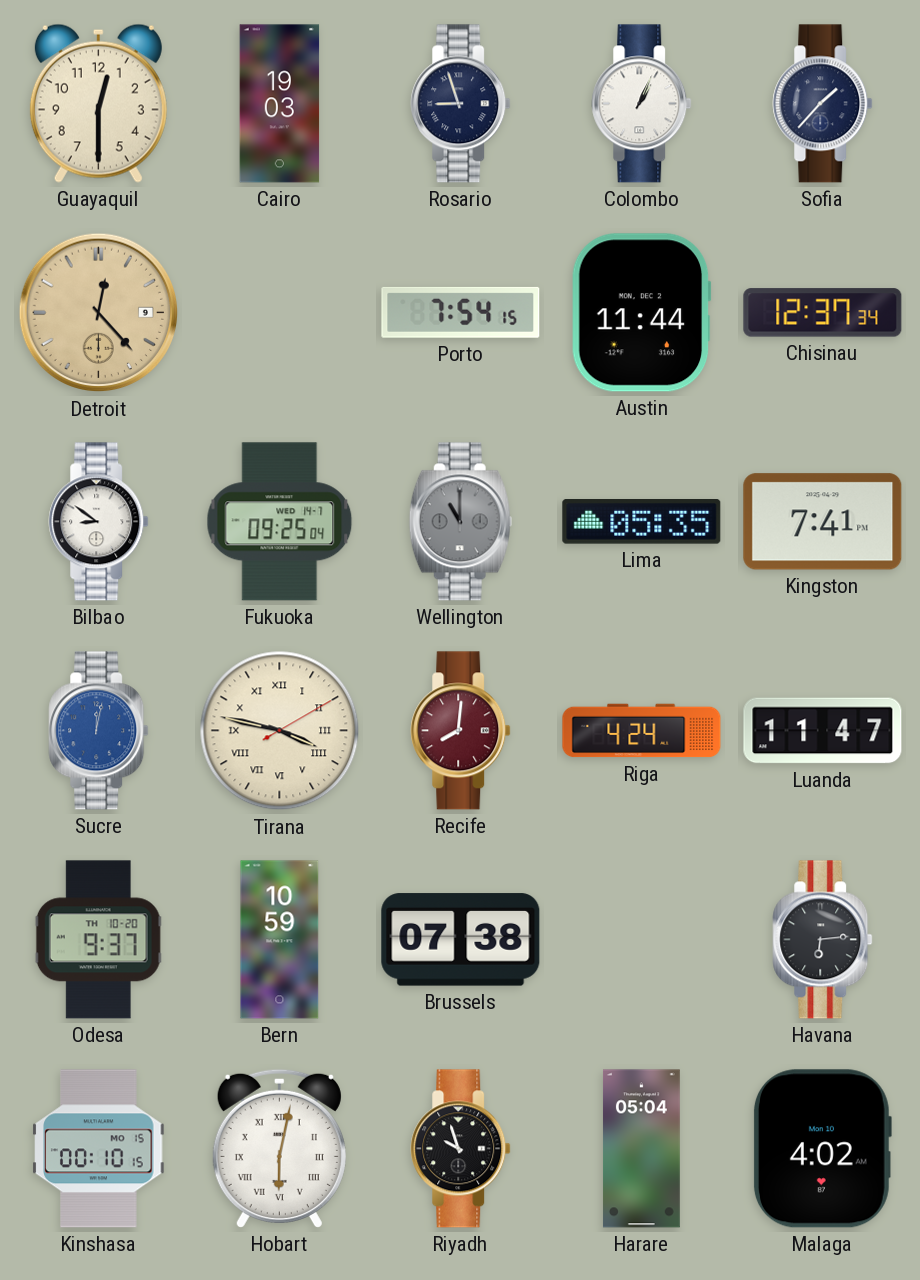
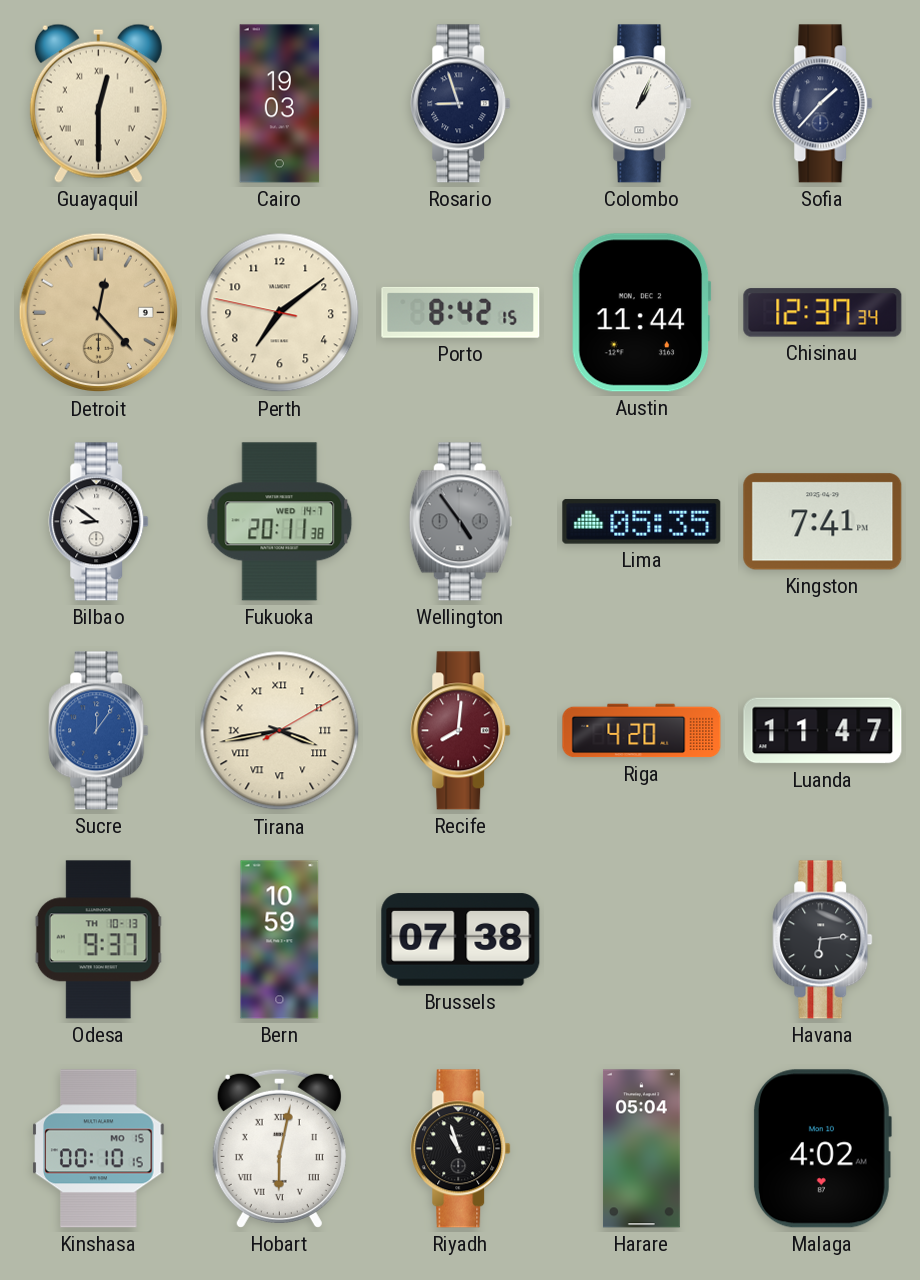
Guayaquil numerals: Arabic -> Roman (98, 103)
Perth: none -> 7:08 (280, 313)
Porto: 7:54 -> 8:42 (461, 312)
Fukuoka: 09:25 -> 20:11 (280, 522)
Wellington: 11:00 -> 4:54 (460, 522)
Sucre: 12:02 -> 12:06 (99, 731)
Tirana: 3:47 -> 3:43 (280, 731)
Riga: 4:24 -> 4:20 (642, 731)
Odesa date: TH 10-20 -> TH 10-13 (98, 940)
Riyadh: 9:57 -> 10:57 (461, 1149)
